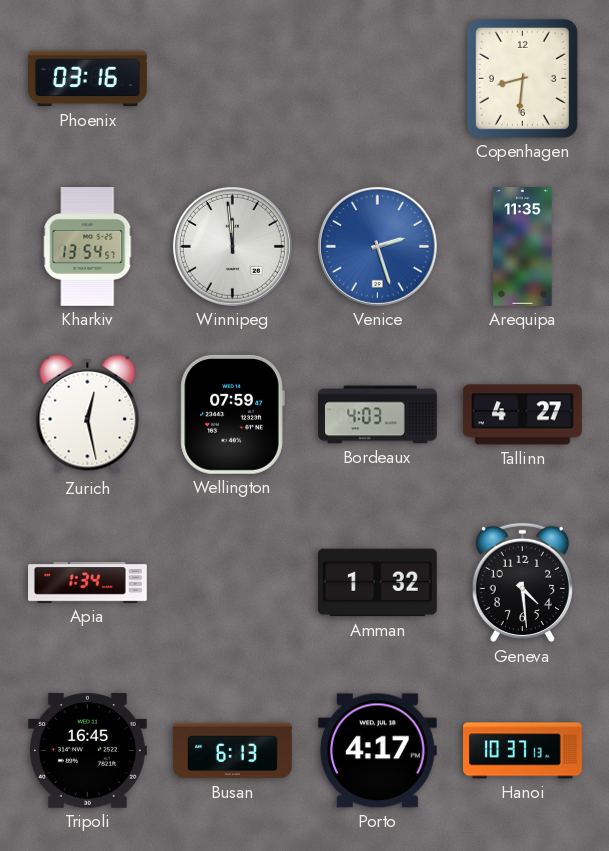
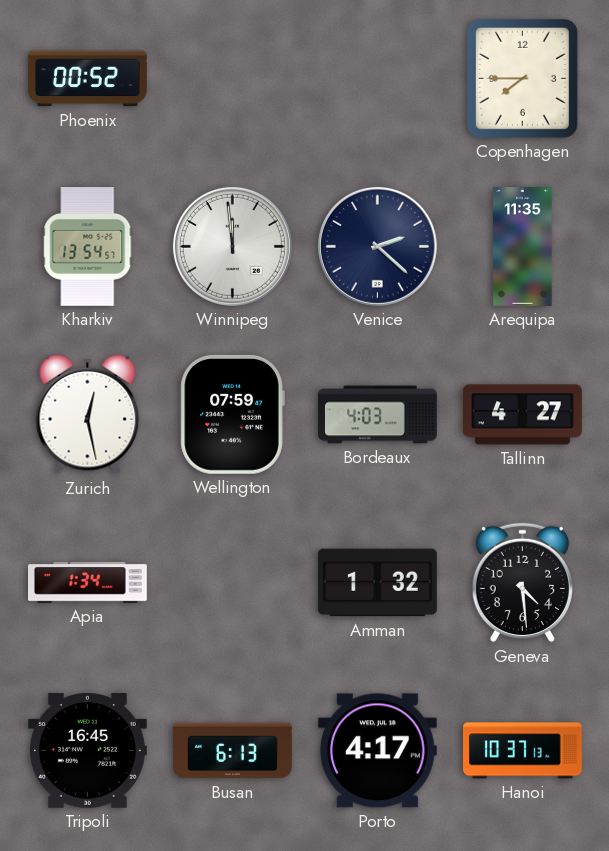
Phoenix: 03:16 -> 00:52 (88, 79)
Copenhagen: 8:31 -> 7:45 (522, 78)
Venice: 2:27 -> 2:22 (377, 246)
Venice dial: blue -> navy (377, 246)
